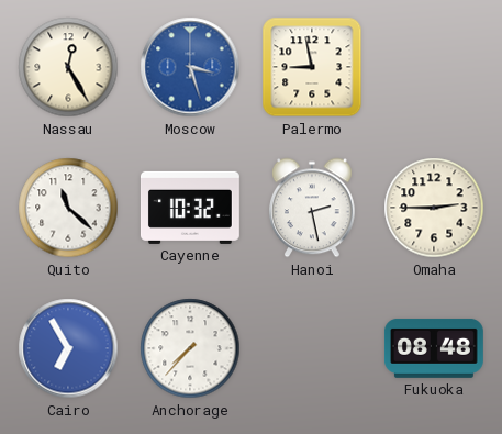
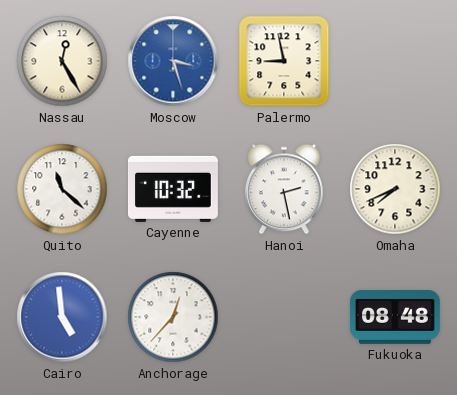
Omaha: 2:45 -> 7:41 (395, 189)
Cairo: 6:55 -> 4:59 (62, 317)
Anchorage: 7:37 -> 12:37 (173, 317)
